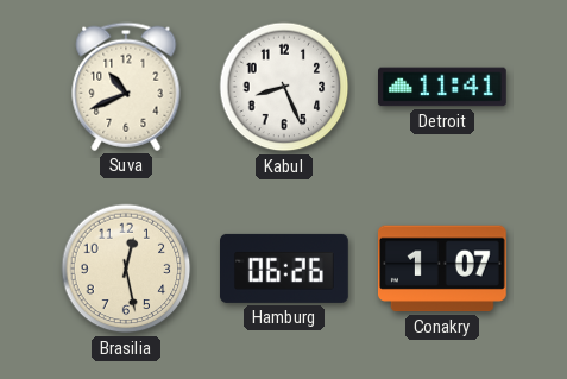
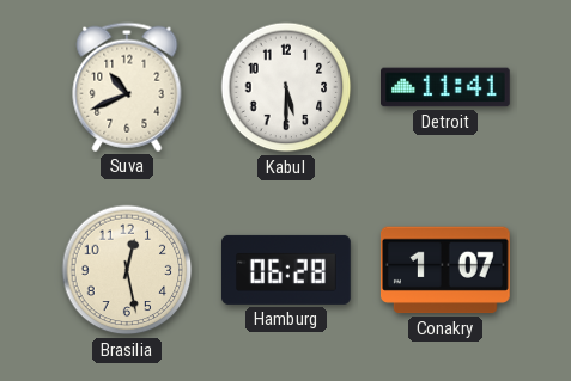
Kabul: 8:26 -> 5:30 (286, 87)
Hamburg: 06:26 -> 06:28 (287, 270)
